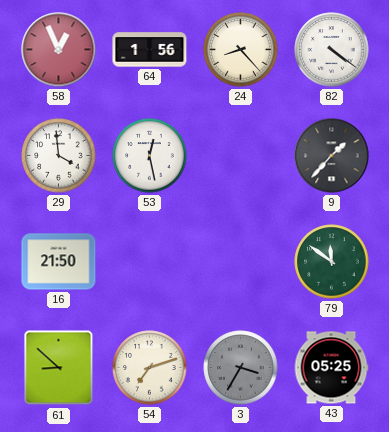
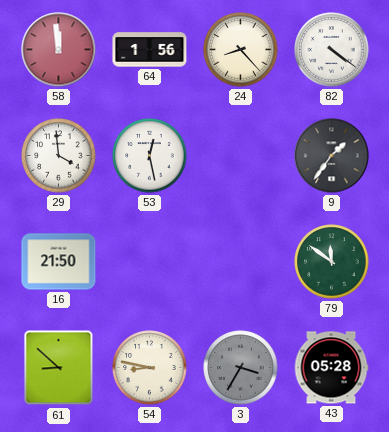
58: 12:56 -> 11:59 (59, 50)
9: 1:37 -> 1:36 (332, 156)
54: 7:12 -> 8:47 (150, 368)
43: 05:25 -> 05:28 (331, 368)
